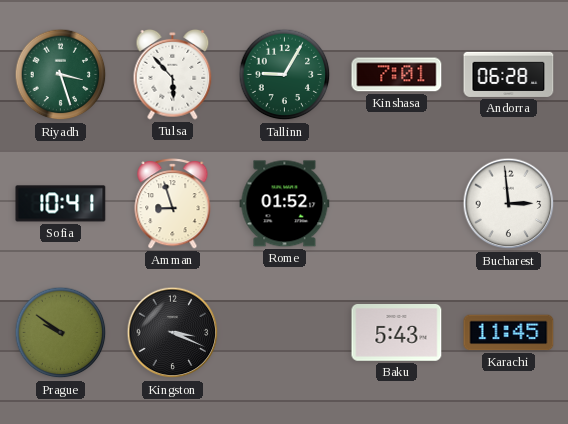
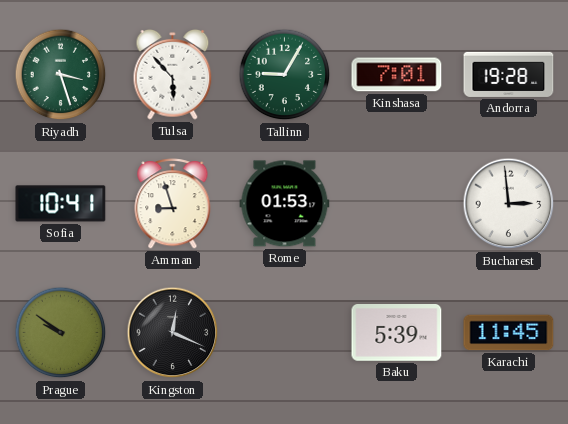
Andorra: 06:28 -> 19:28 (509, 74)
Rome: 01:52 -> 01:53 (285, 204)
Kingston: 3:19 -> 12:19 (173, 333)
Baku: 5:43 -> 5:39 (397, 333)
